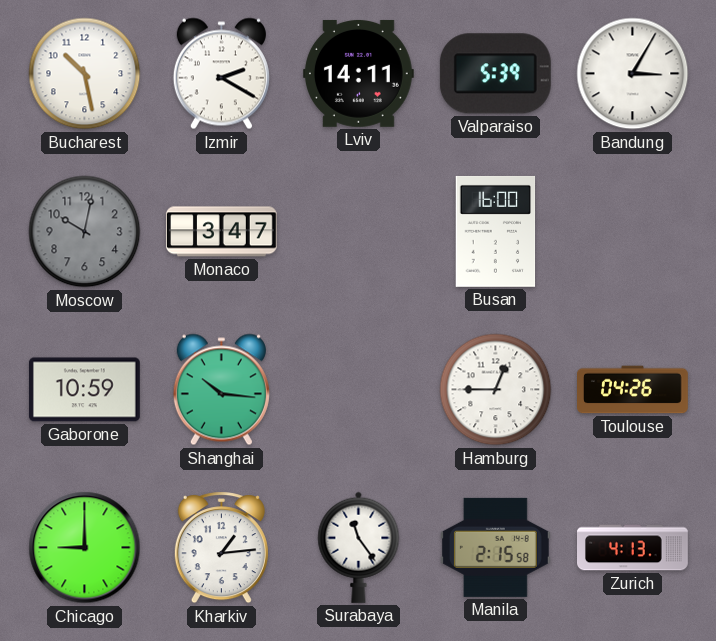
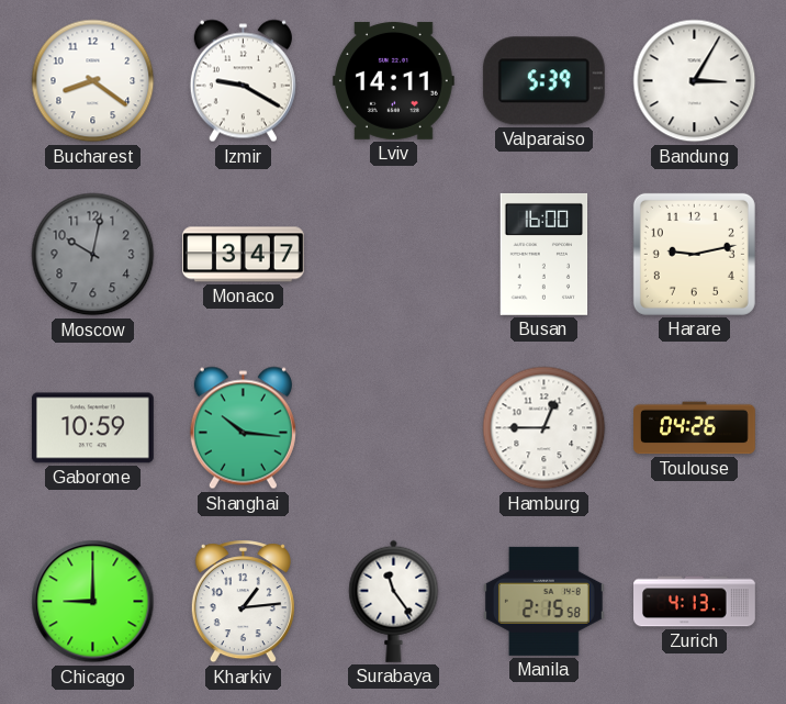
Bucharest: 10:28 -> 8:21 (93, 81)
Izmir: 2:20 -> 9:20 (243, 81)
Harare: none -> 9:13 (694, 254)
